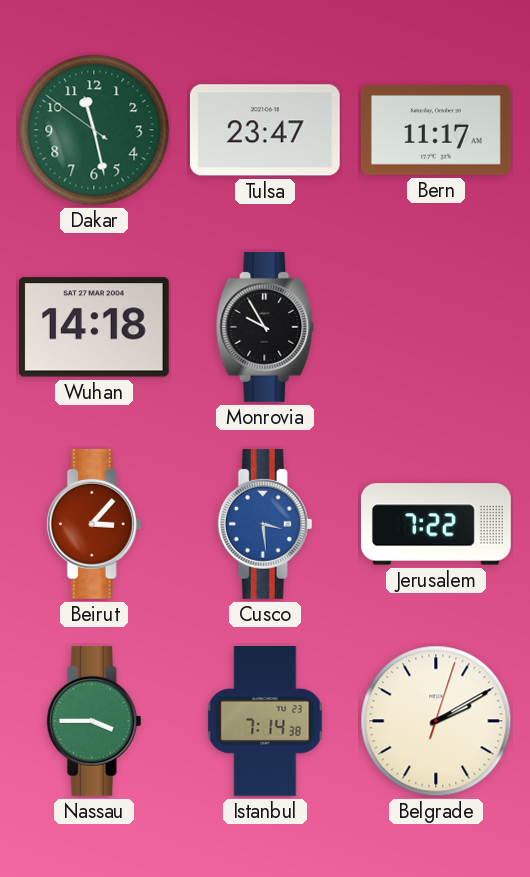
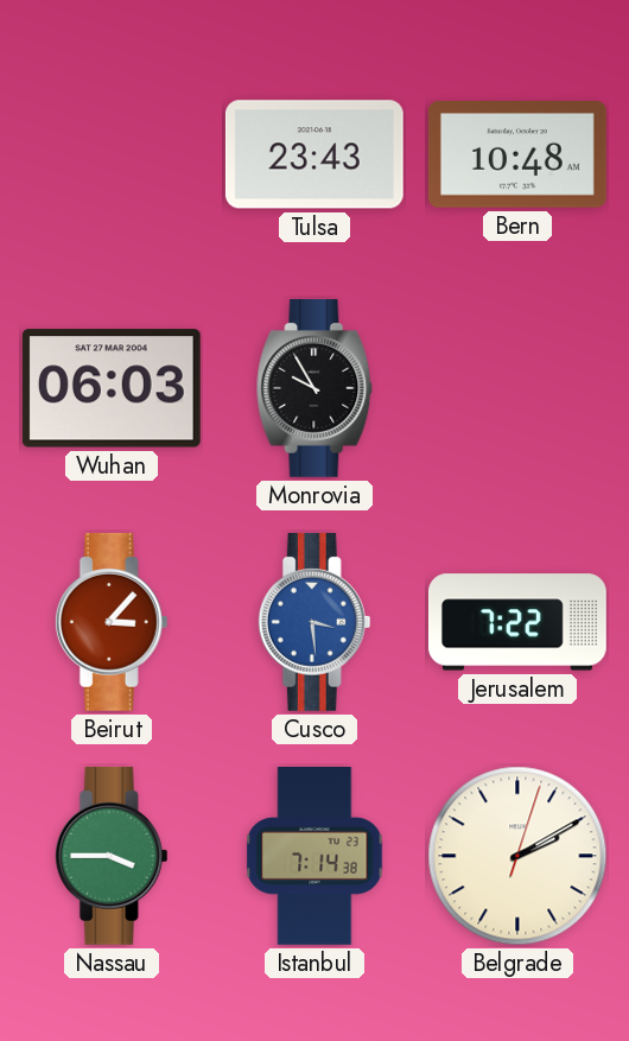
Dakar: 11:27 -> none (94, 130)
Tulsa: 23:47 -> 23:43 (314, 154)
Bern: 11:17 -> 10:48 (517, 155)
Wuhan: 14:18 -> 06:03 (112, 388)
